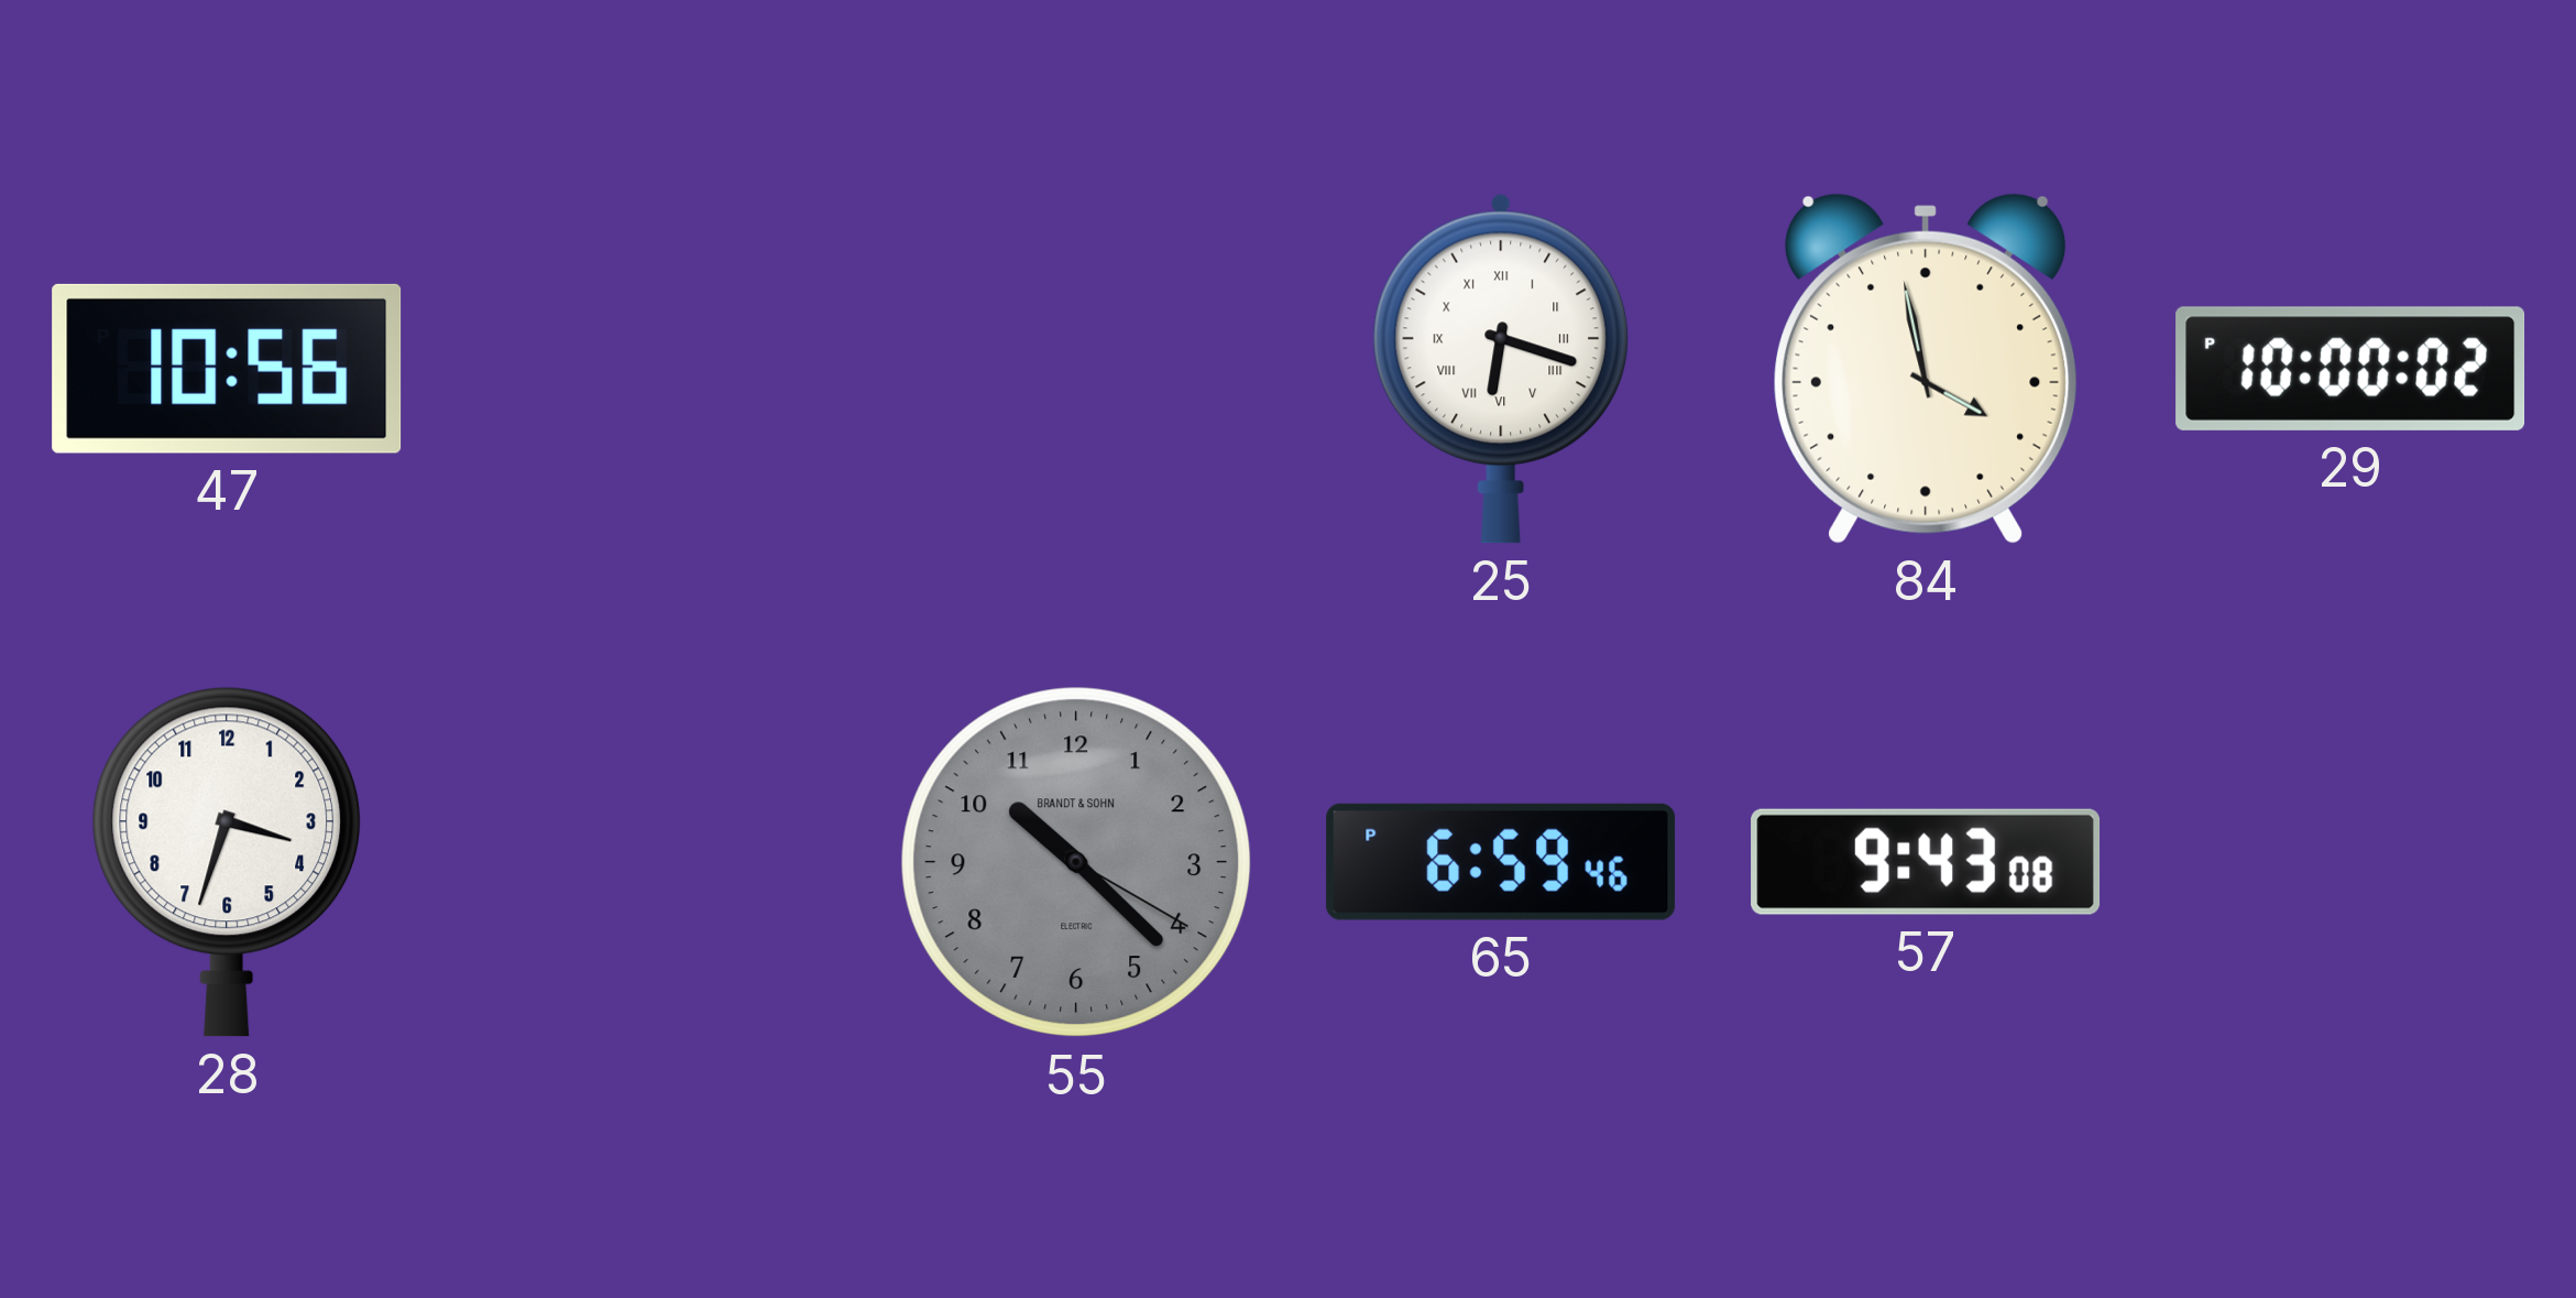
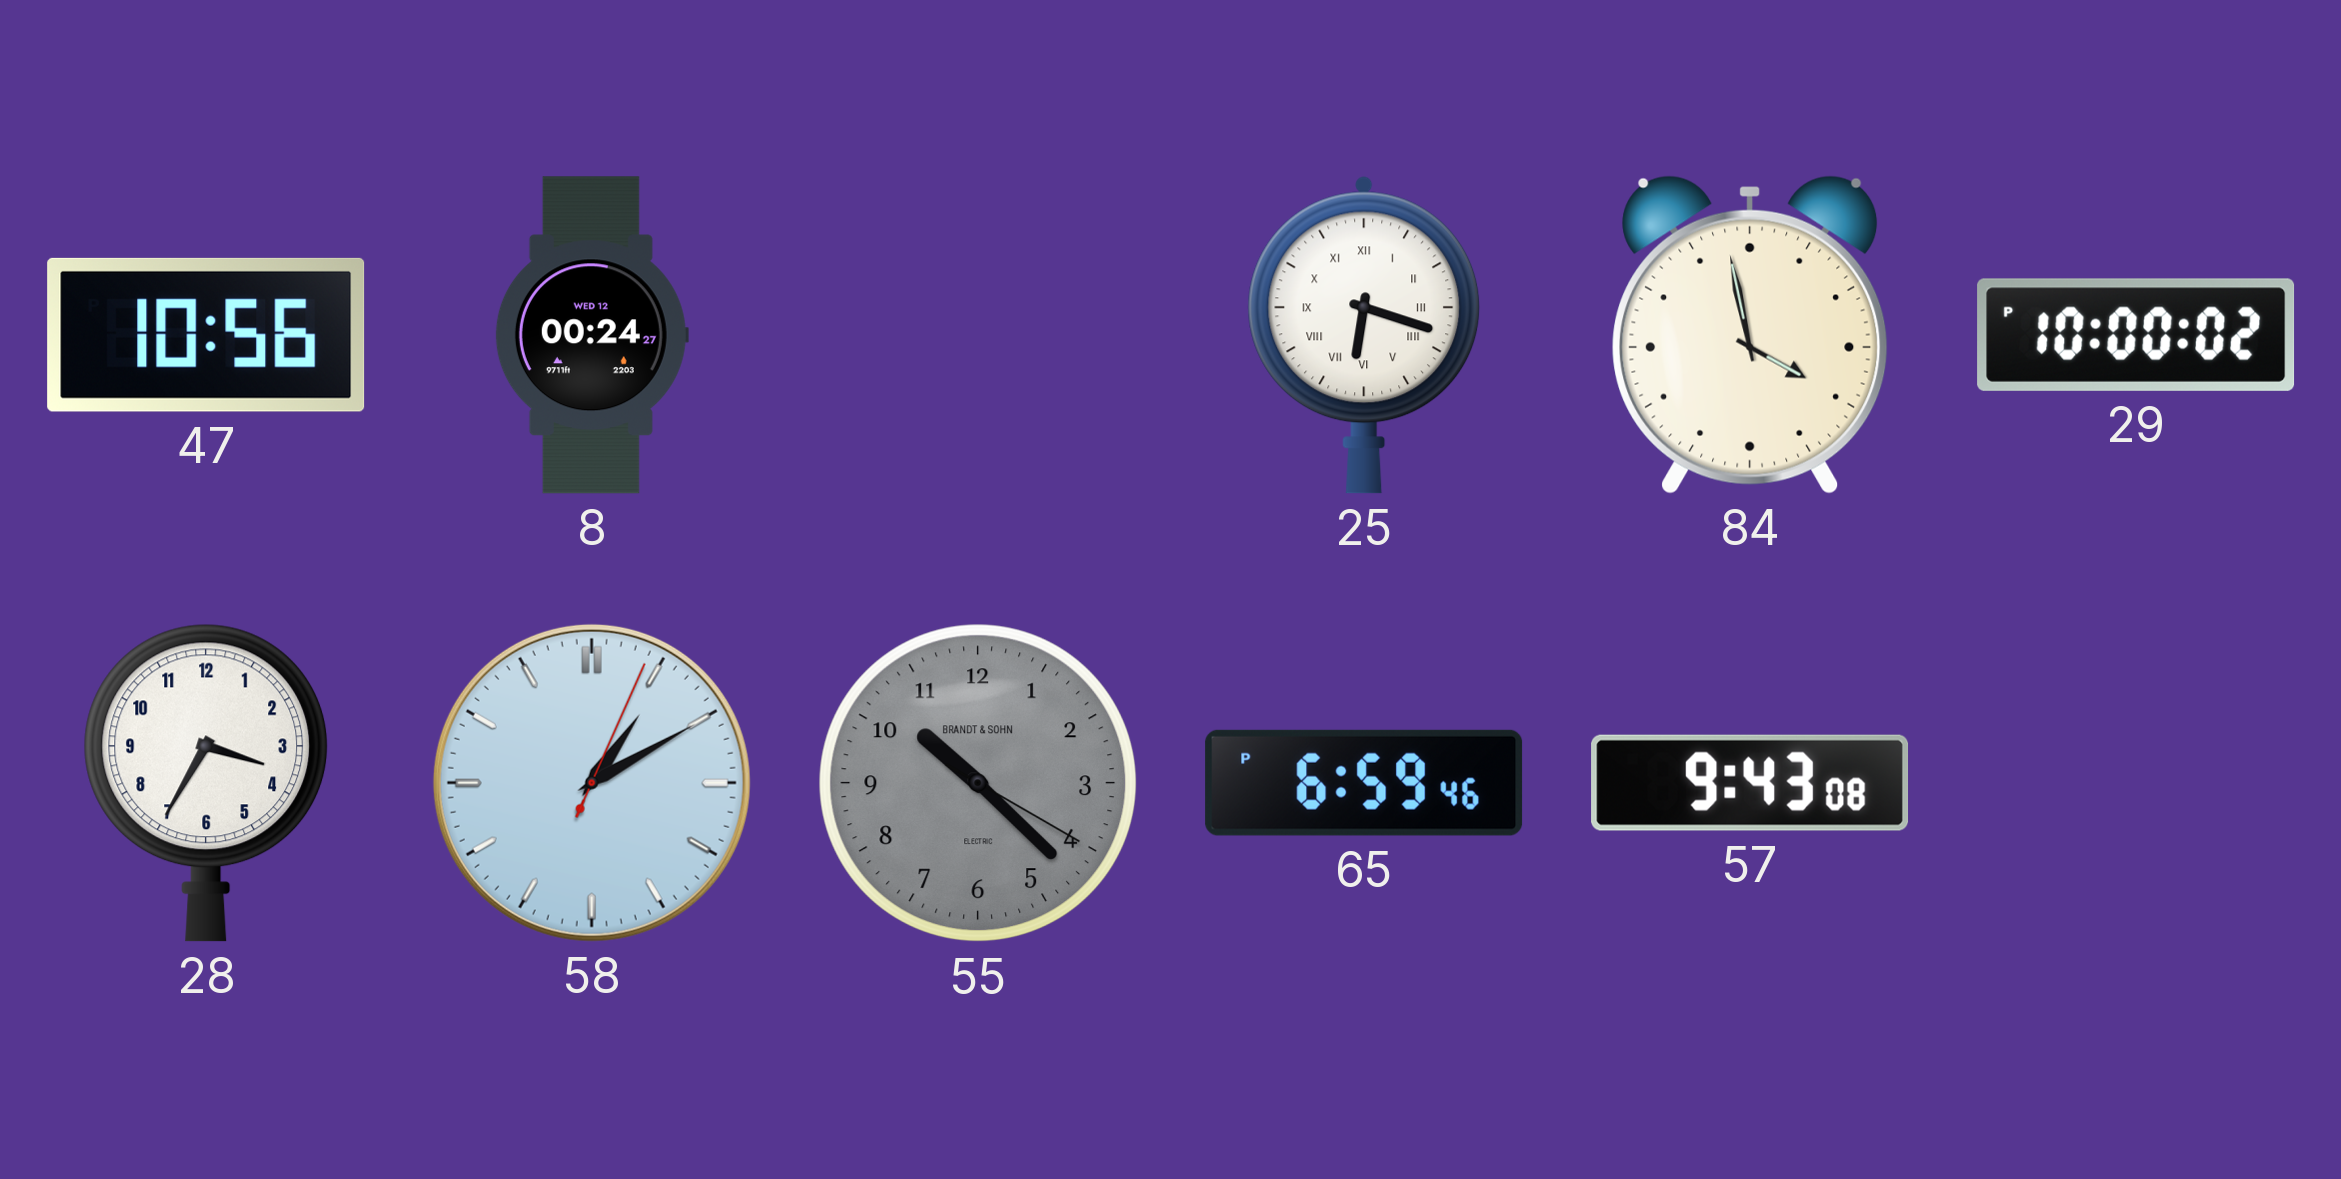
8: none -> 00:24 (592, 335)
28: 3:33 -> 3:35 (206, 783)
58: none -> 1:10 (592, 783)
